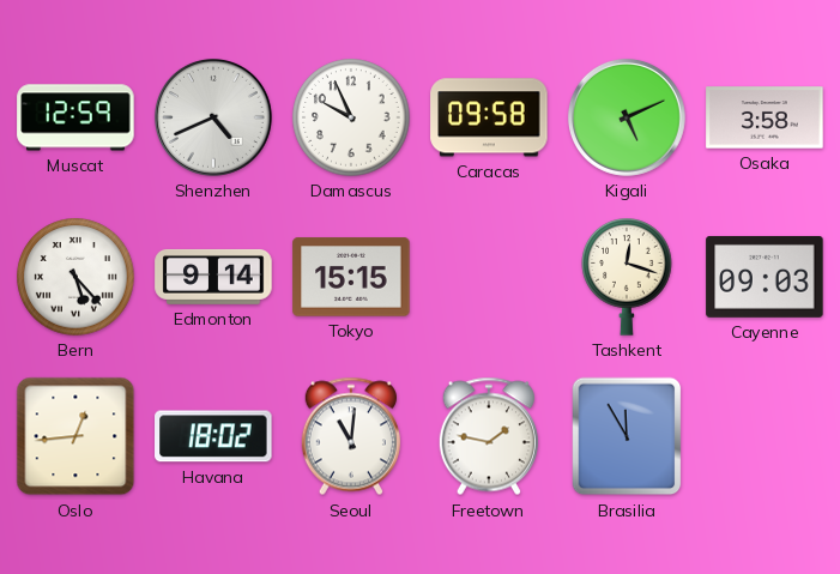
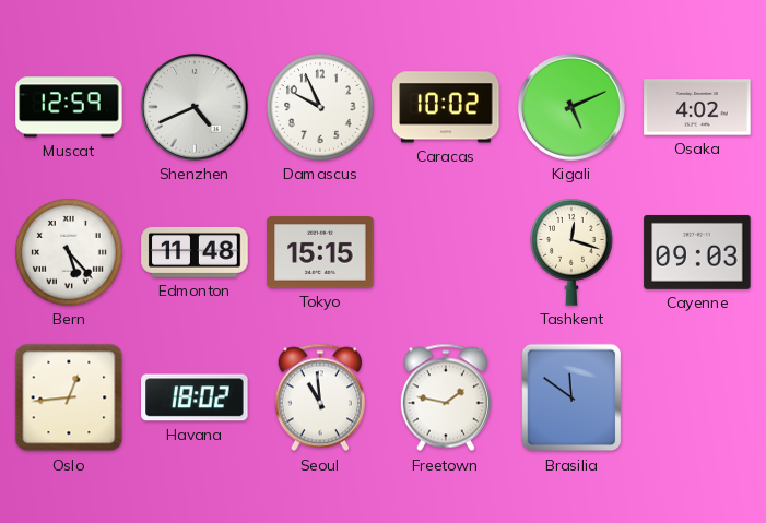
Caracas: 09:58 -> 10:02 (446, 107)
Osaka: 3:58 -> 4:02 (697, 107)
Edmonton: 9:14 -> 11:48 (195, 252)
Seoul: 11:01 -> 10:59 (320, 397)
Brasilia: 11:55 -> 11:51 (571, 397)
